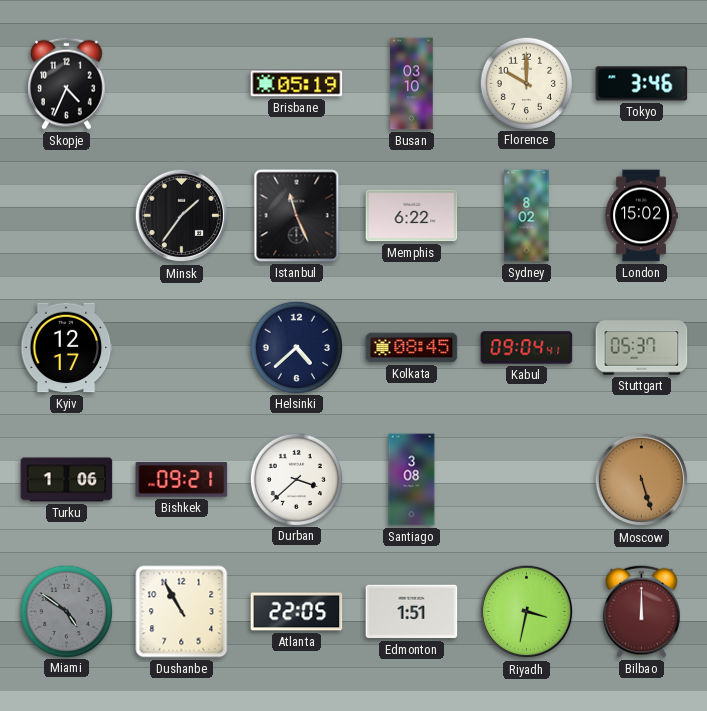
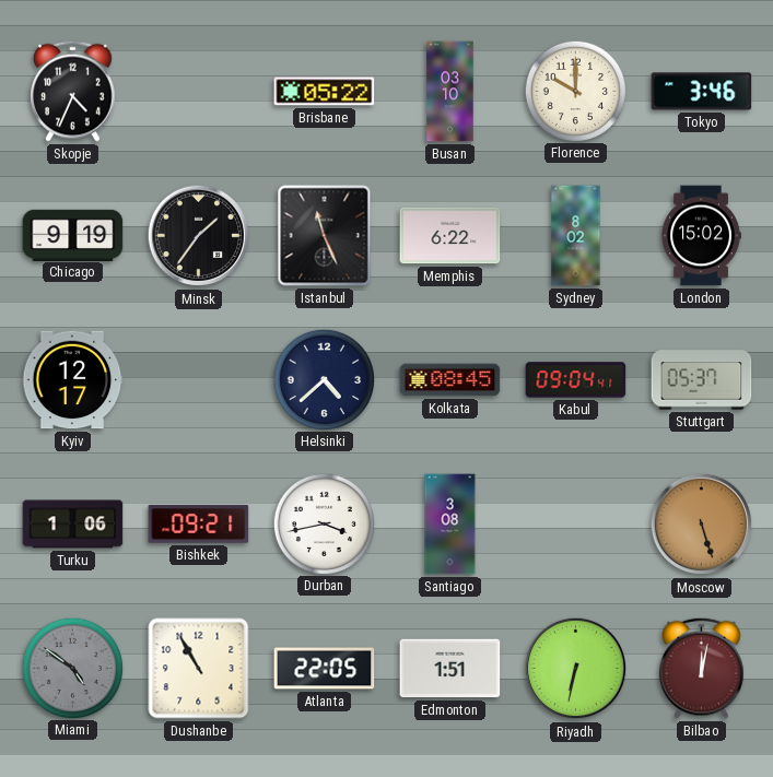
Brisbane: 05:19 -> 05:22 (325, 92)
Chicago: none -> 9:19 (73, 235)
Durban: 3:38 -> 3:43 (324, 523)
Riyadh: 3:32 -> 6:32 (576, 669)
Bilbao: 12:00 -> 12:02 (702, 668)
